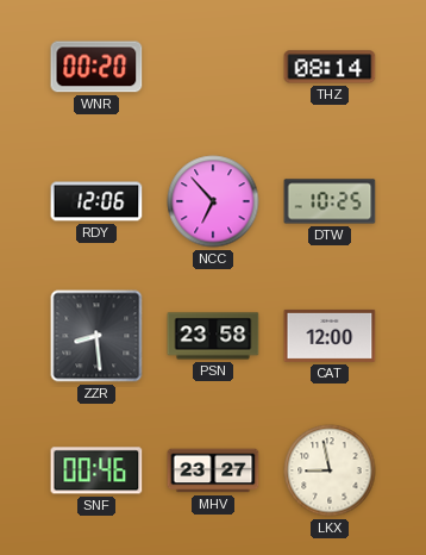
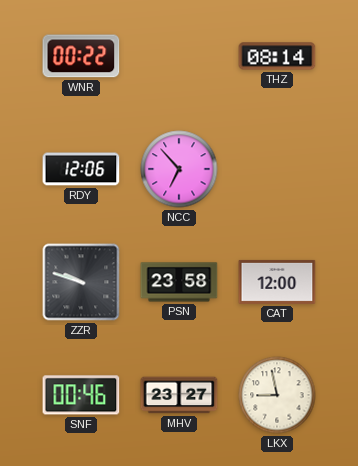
WNR: 00:20 -> 00:22 (81, 56)
DTW: 10:25 -> none (330, 201)
ZZR: 8:29 -> 9:48 (81, 282)
